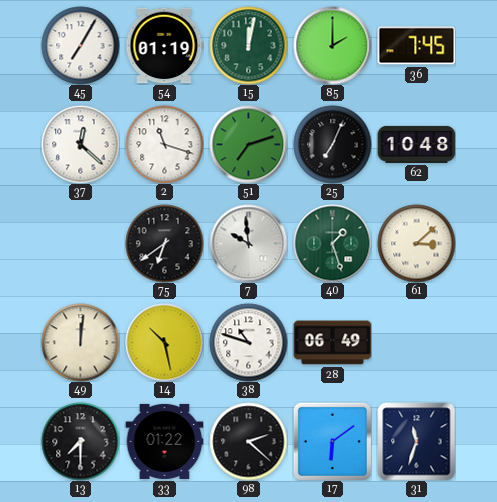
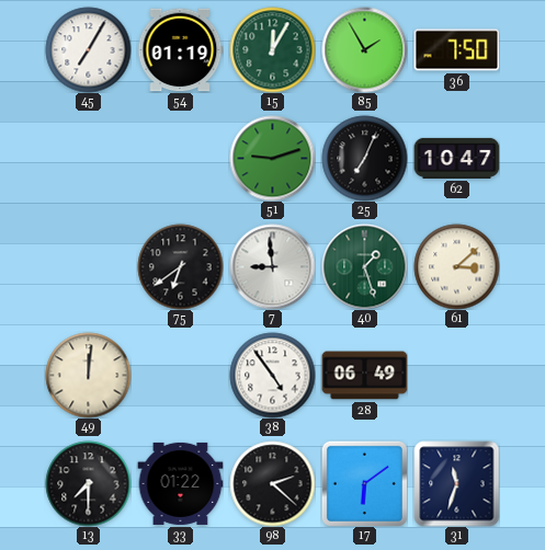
15: 12:02 -> 12:05 (272, 49)
85: 2:00 -> 1:55 (364, 49)
36: 7:45 -> 7:50 (456, 50)
37: 12:22 -> none (80, 144)
2: 11:18 -> none (164, 144)
51: 7:12 -> 9:12 (272, 158)
62: 10:48 -> 10:47 (456, 158)
7: 9:59 -> 8:59 (272, 266)
14: 10:28 -> none (164, 342)
38: 10:48 -> 4:54 (272, 375)
